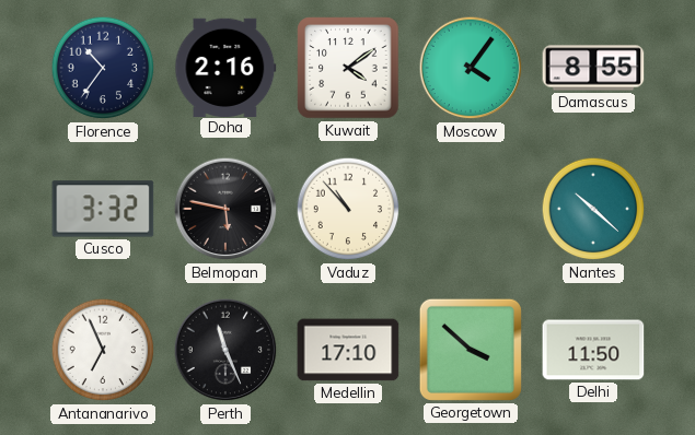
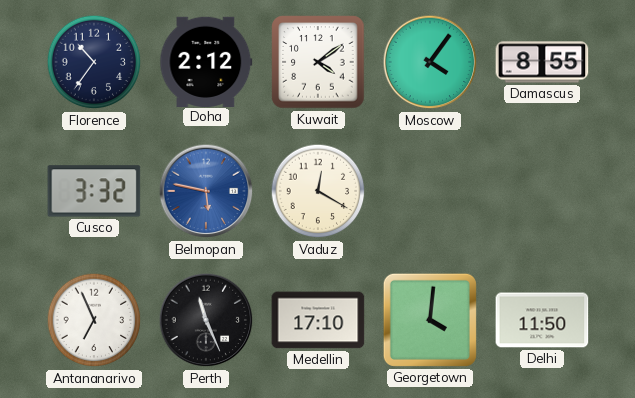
Doha: 2:16 -> 2:12 (206, 61)
Belmopan dial: black -> blue (206, 191)
Vaduz: 10:53 -> 12:20 (318, 191)
Nantes: 10:22 -> none (593, 209)
Georgetown: 3:52 -> 4:01 (430, 320)
